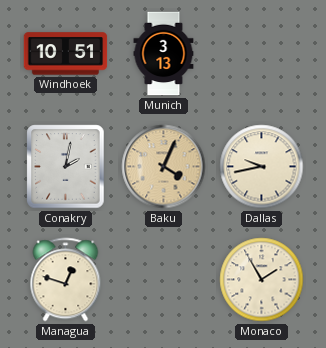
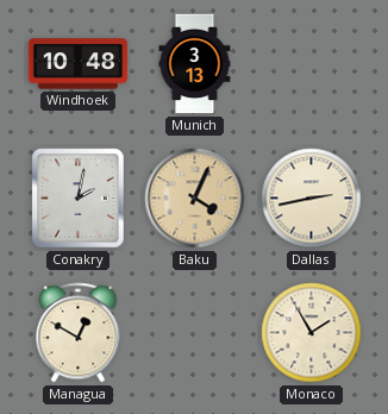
Windhoek: 10:51 -> 10:48 (79, 64)
Dallas: 9:43 -> 2:43 (312, 199)
Managua: 12:48 -> 12:50 (79, 333)
